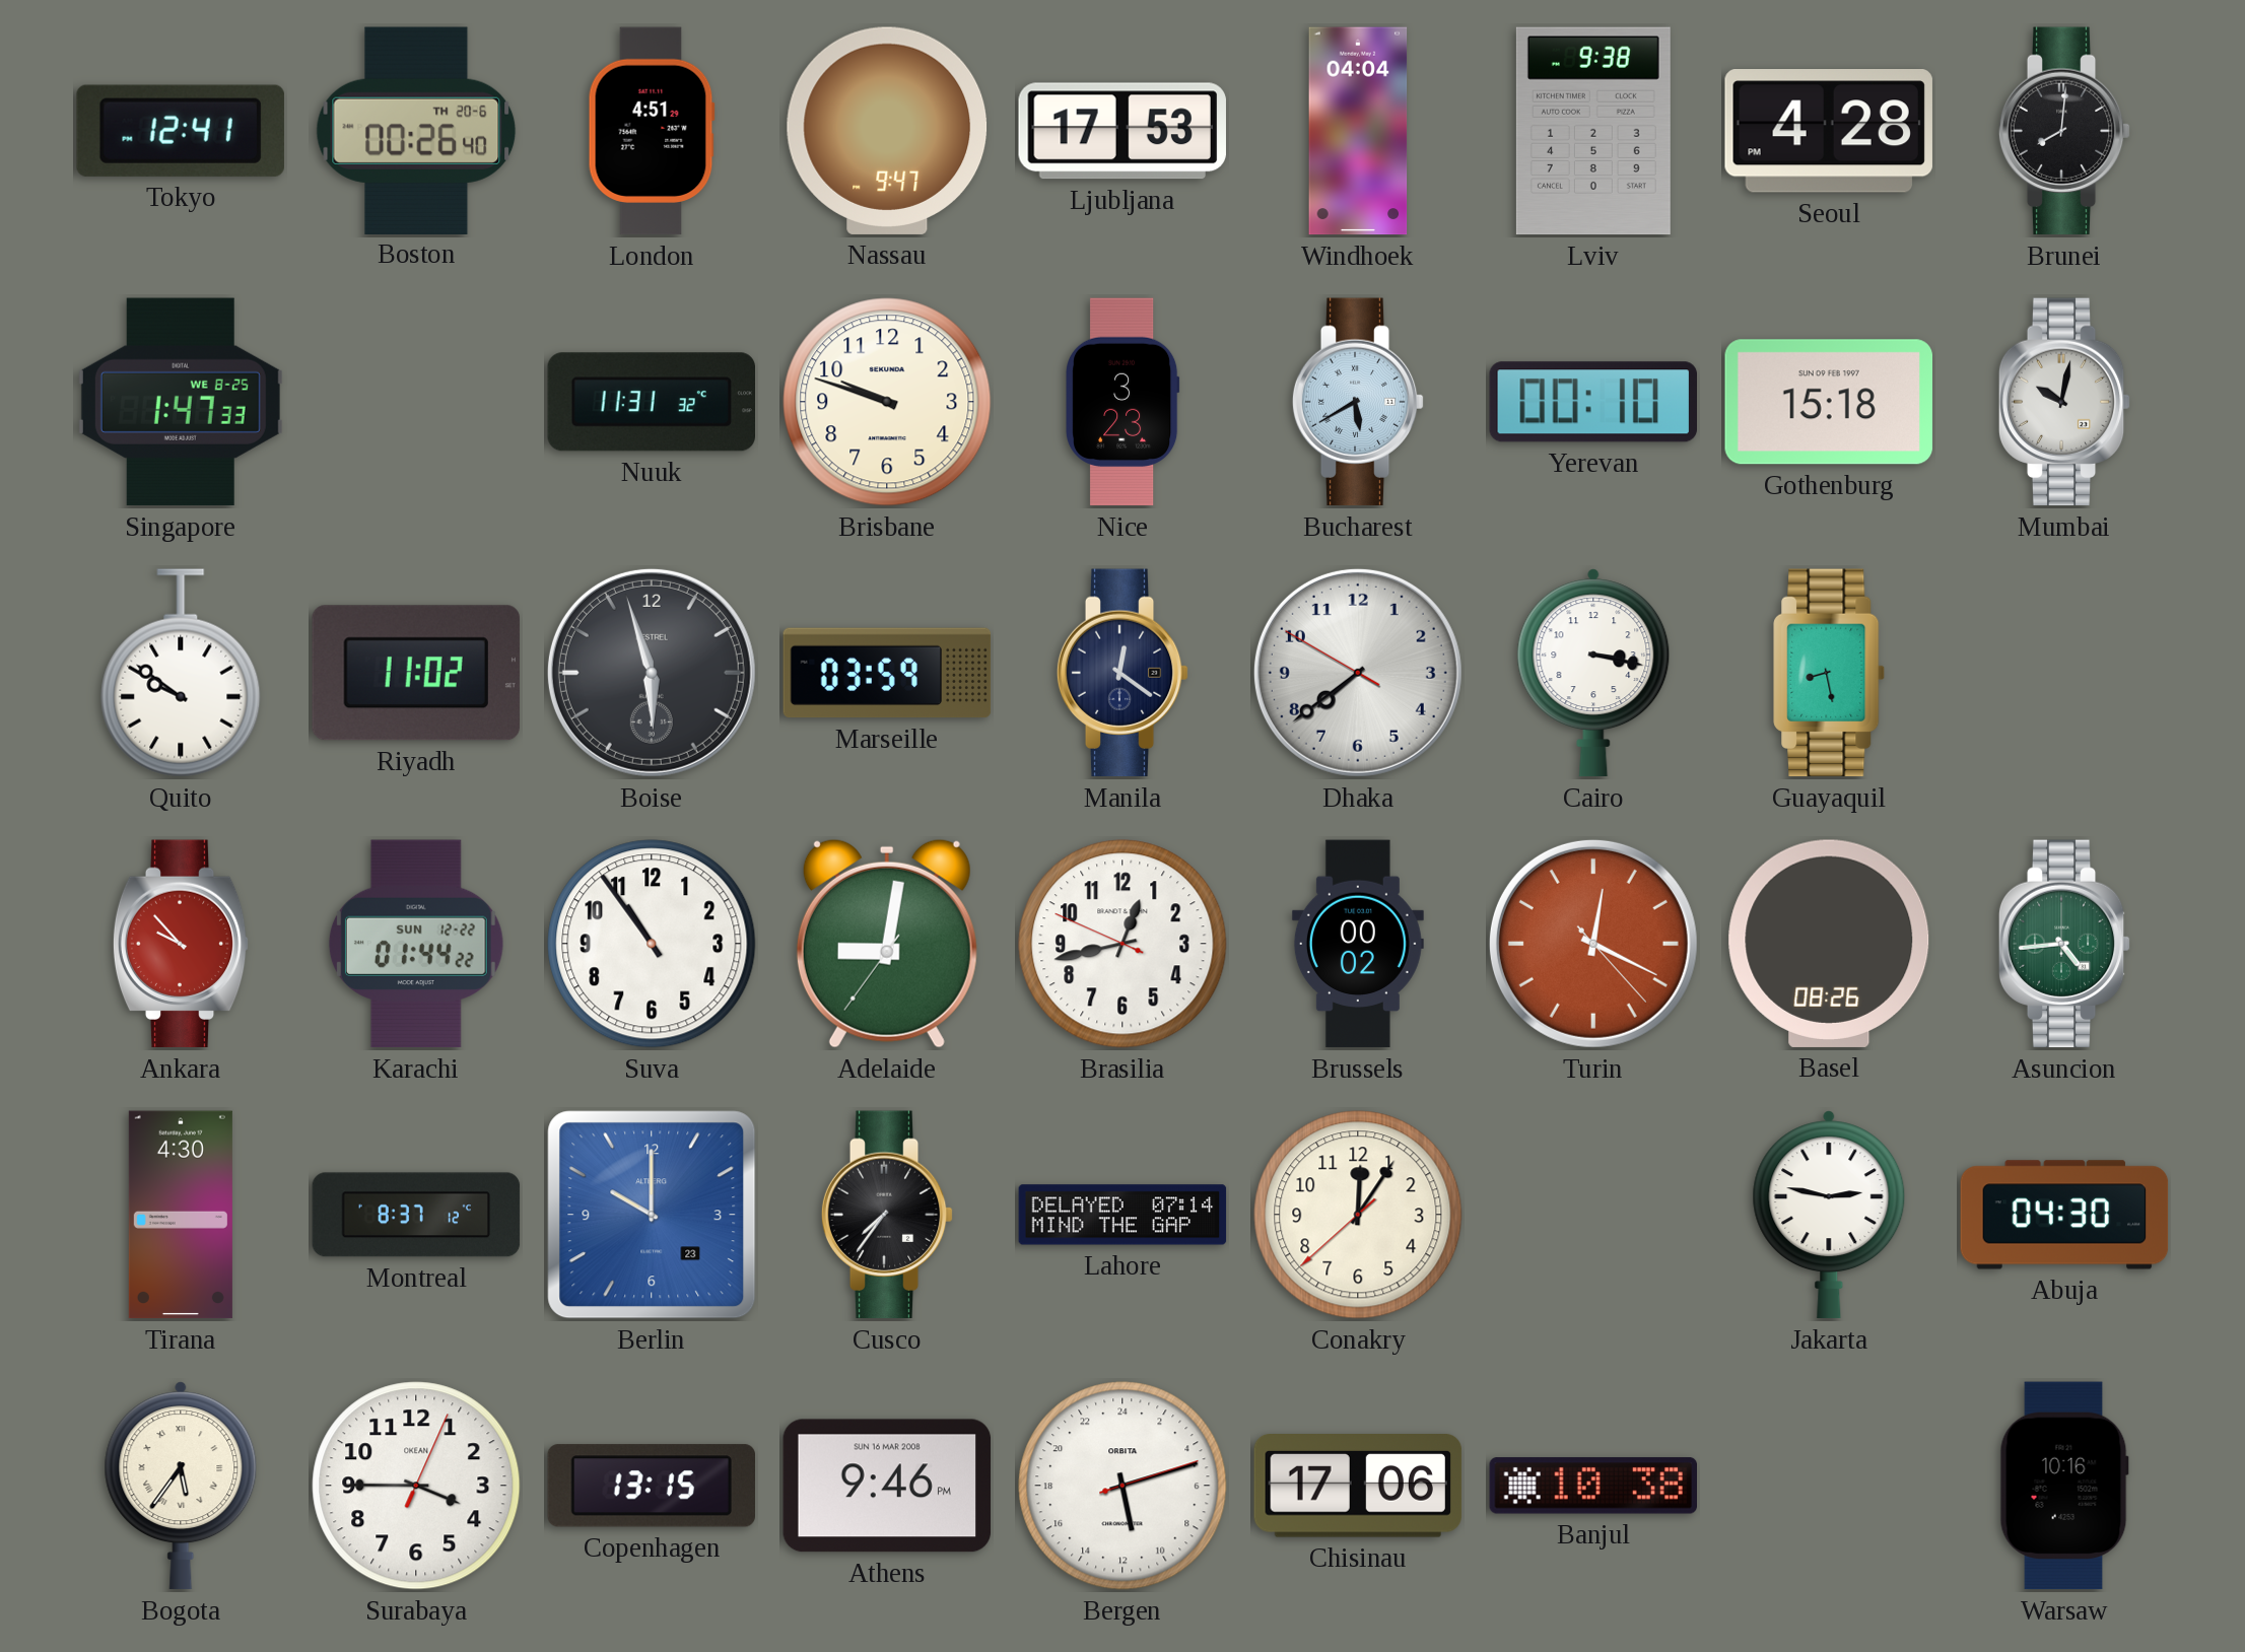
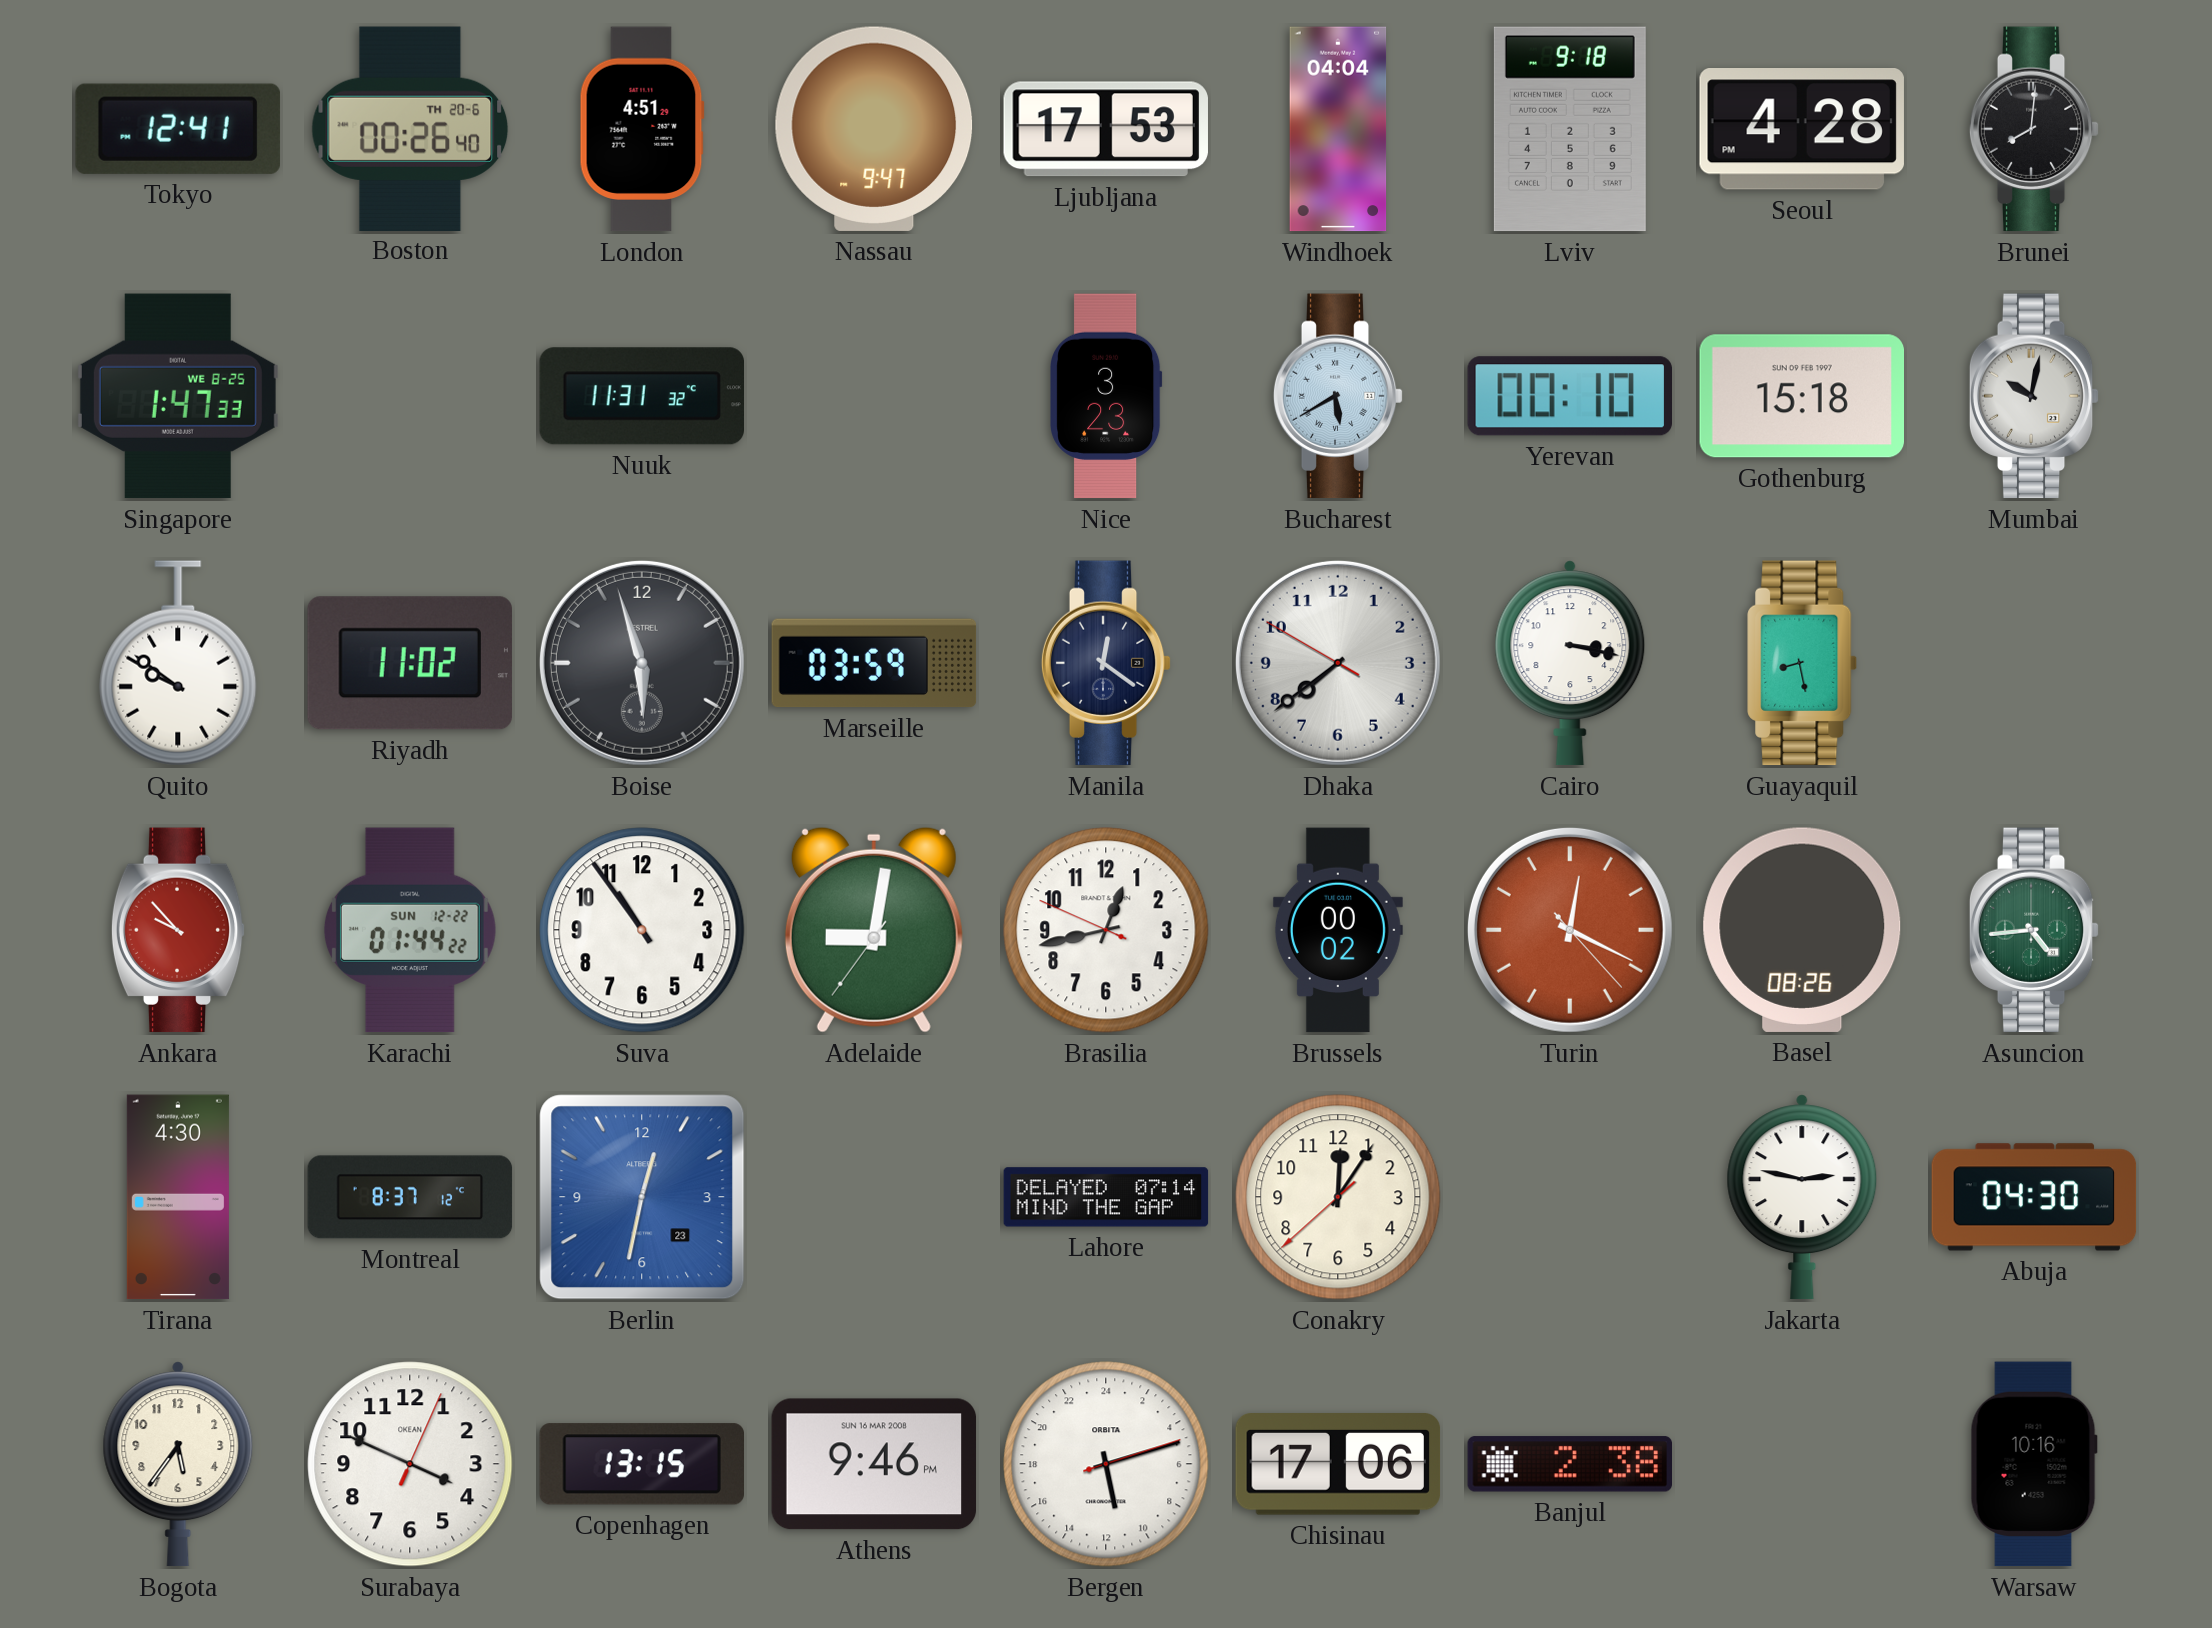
Lviv: 9:38 -> 9:18 (1570, 129)
Brisbane: 9:48 -> none (887, 402)
Berlin: 10:00 -> 12:32 (642, 1197)
Cusco: 7:36 -> none (887, 1215)
Bogota numerals: Roman -> Arabic (178, 1464)
Surabaya: 3:45 -> 3:49 (410, 1464)
Banjul: 10:38 -> 2:38 (1570, 1464)
